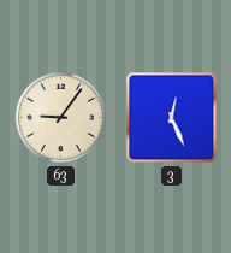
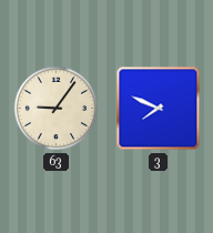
3: 12:26 -> 7:49 (159, 109)
